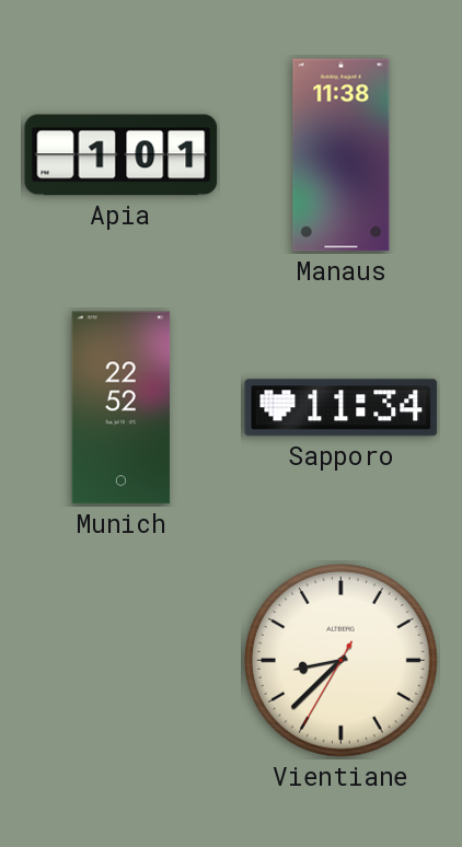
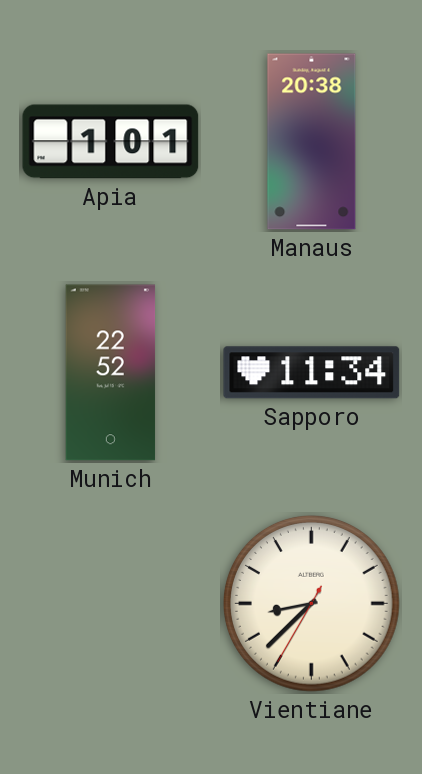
Manaus: 11:38 -> 20:38 (312, 142)
